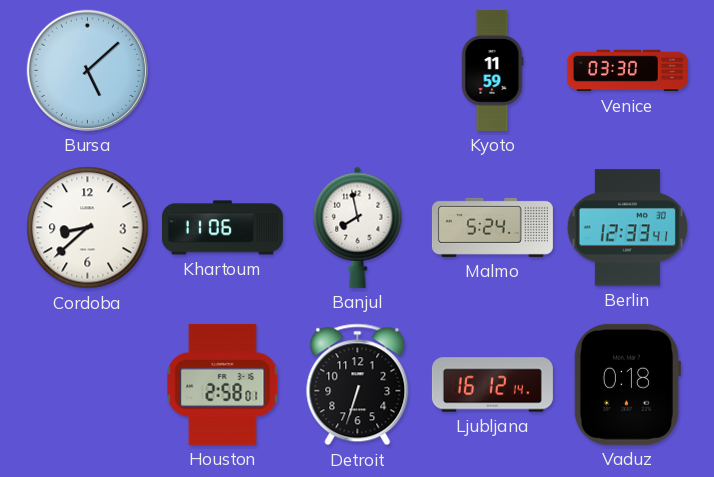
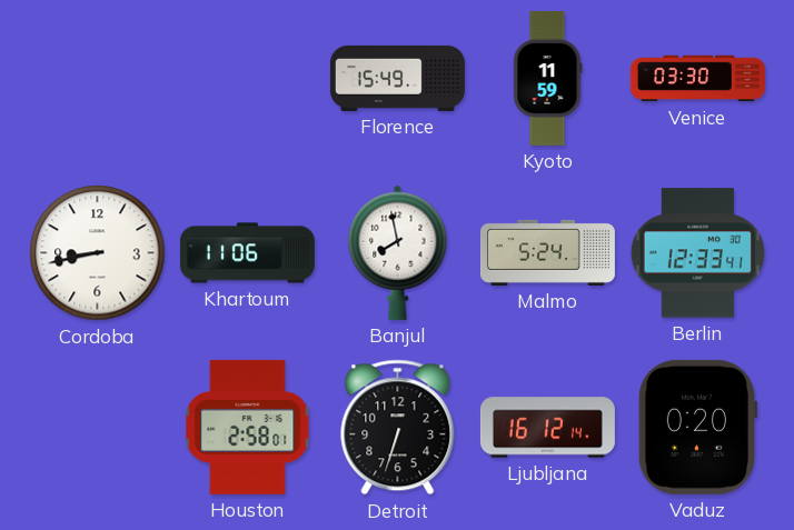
Bursa: 5:08 -> none (87, 70)
Florence: none -> 15:49 (397, 78)
Cordoba: 8:38 -> 8:43 (98, 253)
Vaduz: 0:18 -> 0:20 (697, 427)
